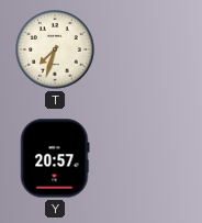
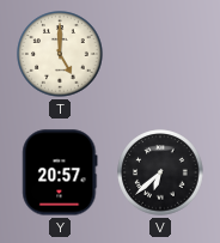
T: 7:33 -> 5:00 (60, 54)
V: none -> 6:38 (160, 172)
